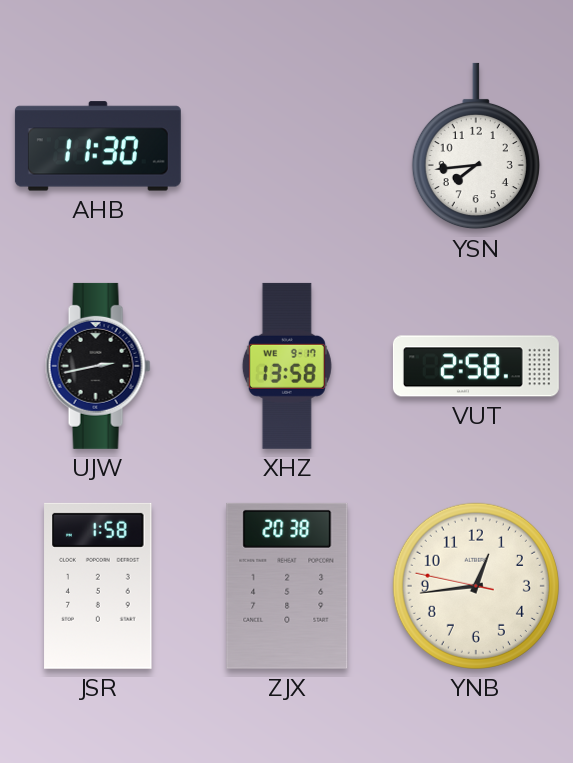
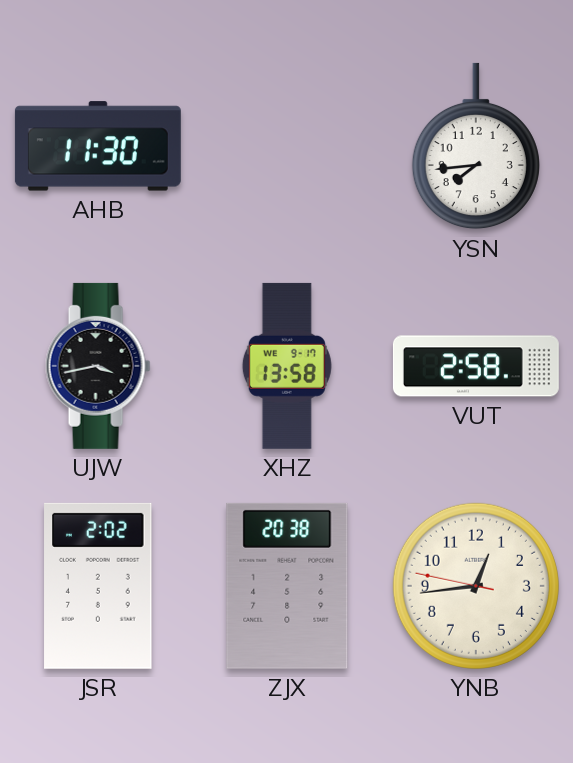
UJW: 2:43 -> 3:43 (98, 366)
JSR: 1:58 -> 2:02 (98, 586)
